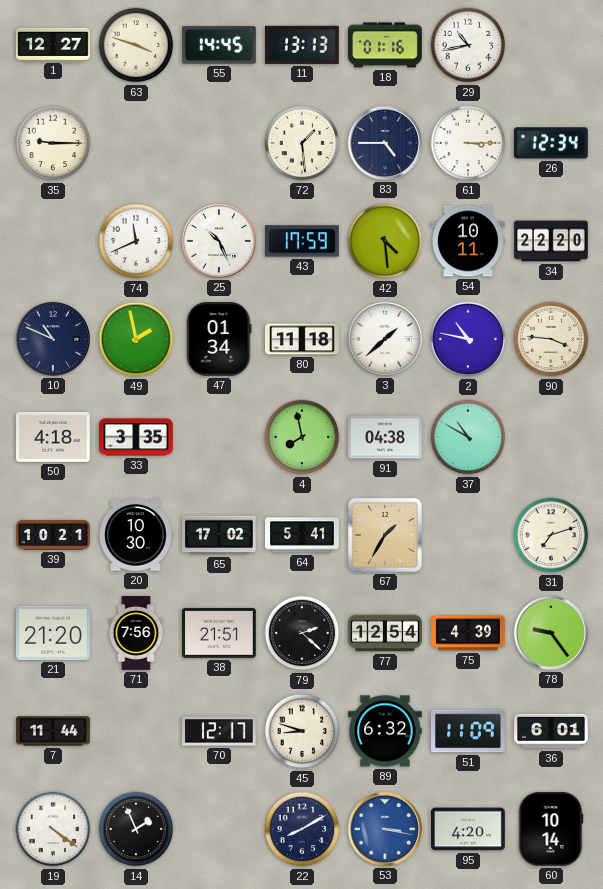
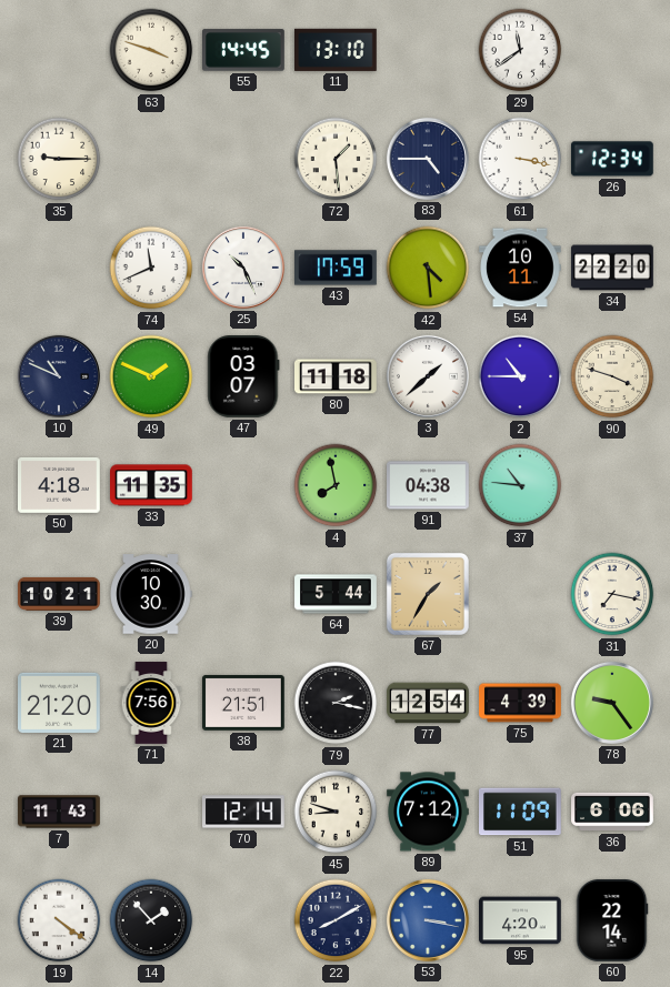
1: 12:27 -> none (53, 44)
11: 13:13 -> 13:10 (337, 50)
18: 01:16 -> none (386, 45)
29: 10:43 -> 11:39 (520, 50)
61: 3:15 -> 3:17 (520, 159)
49: 1:58 -> 1:49 (151, 376)
47: 01:34 -> 03:07 (243, 377)
2: 10:47 -> 10:45 (520, 376)
90: 3:46 -> 3:48 (612, 376)
33: 3:35 -> 11:35 (151, 485)
37: 10:50 -> 10:46 (520, 485)
65: 17:02 -> none (220, 535)
64: 5:41 -> 5:44 (336, 594)
31: 7:12 -> 7:17 (612, 594)
79: 2:22 -> 2:17 (336, 703)
7: 11:44 -> 11:43 (59, 812)
70: 12:17 -> 12:14 (244, 812)
89: 6:32 -> 7:12 (429, 812)
36: 6:01 -> 6:06 (612, 812)
14: 1:56 -> 1:53 (151, 920)
60: 10:14 -> 22:14 (612, 921)
